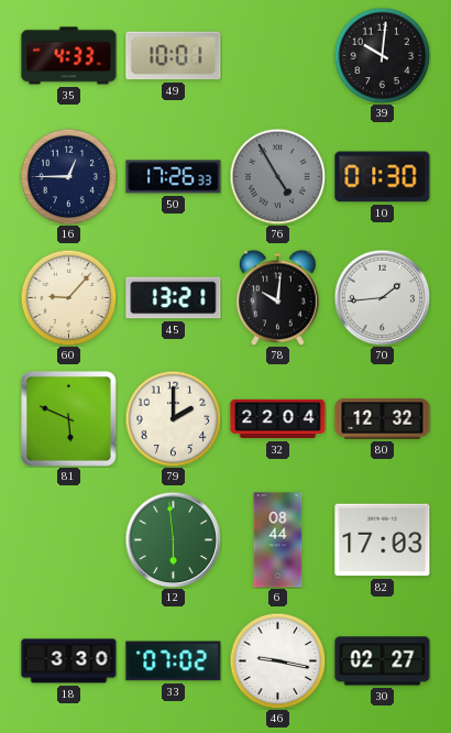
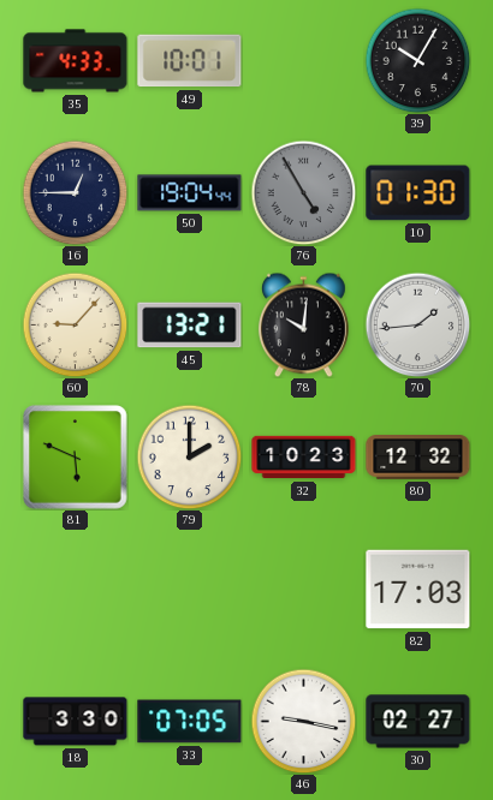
39: 10:01 -> 10:05 (417, 60)
50: 17:26 -> 19:04 (190, 193)
32: 22:04 -> 10:23 (304, 458)
12: 5:59 -> none (173, 539)
6: 08:44 -> none (278, 540)
33: 07:02 -> 07:05 (190, 722)
